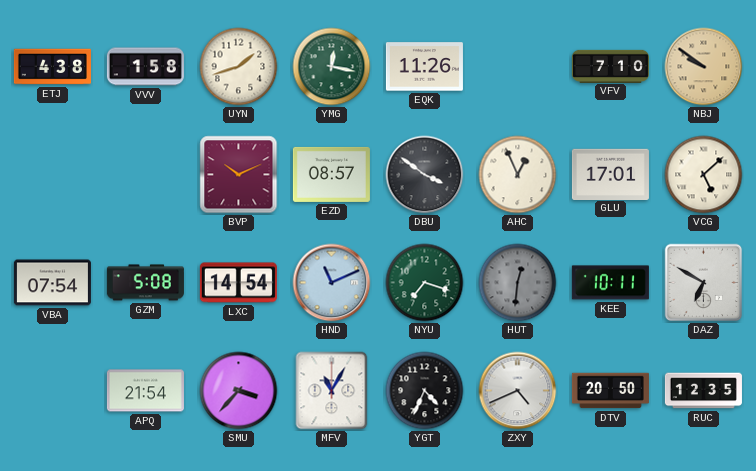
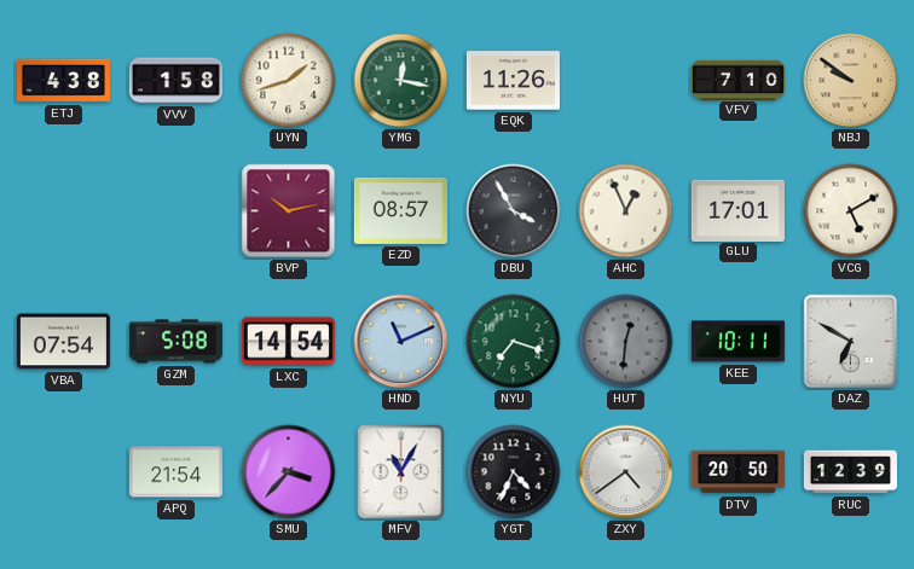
BVP: 10:11 -> 10:13 (289, 211)
DBU: 3:51 -> 3:55 (514, 211)
VCG: 5:08 -> 5:10 (851, 211)
ZXY: 4:41 -> 4:39 (626, 472)
RUC: 12:35 -> 12:39 (850, 472)
